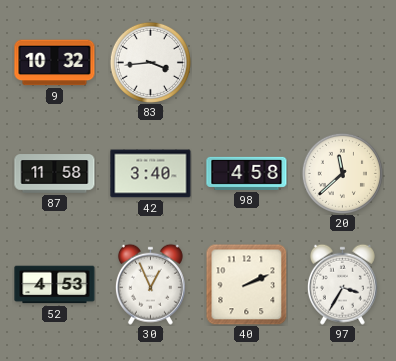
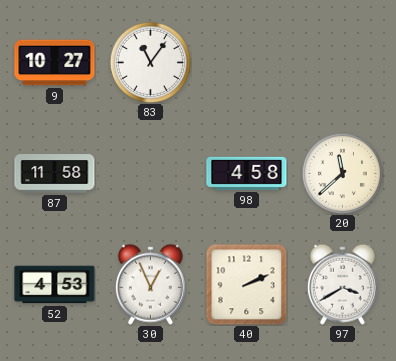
9: 10:32 -> 10:27 (55, 63)
83: 3:44 -> 11:06 (150, 62)
42: 3:40 -> none (151, 174)
97: 3:35 -> 3:40 (342, 284)
